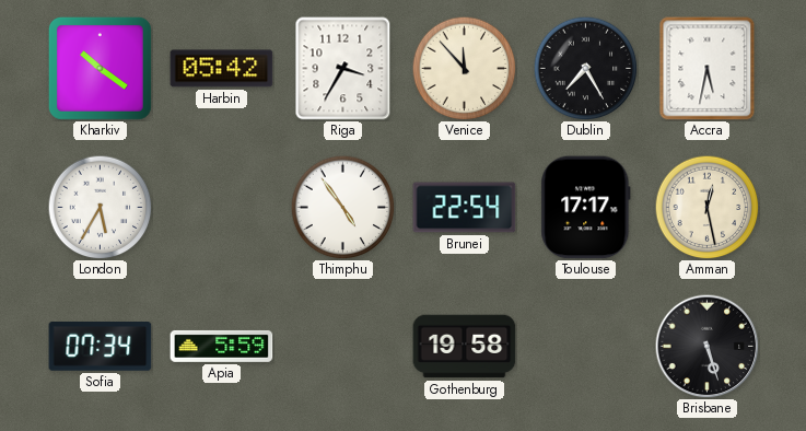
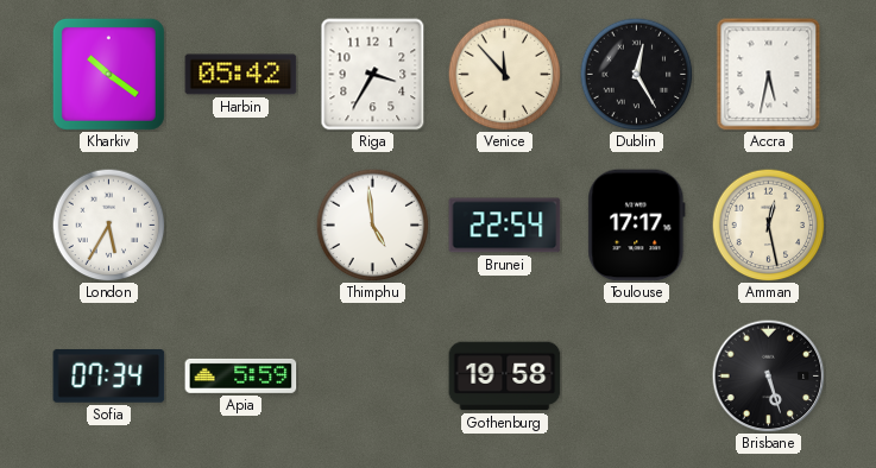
Dublin: 7:25 -> 12:25 (636, 74)
Thimphu: 4:54 -> 4:59 (372, 224)
